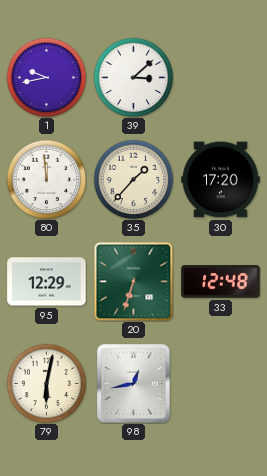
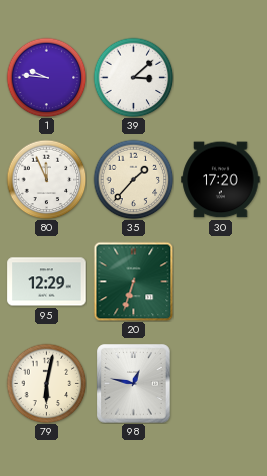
1: 9:43 -> 9:46 (46, 77)
80: 11:59 -> 11:56 (46, 179)
33: 12:48 -> none (221, 282)
98: 12:43 -> 12:47 (134, 384)
